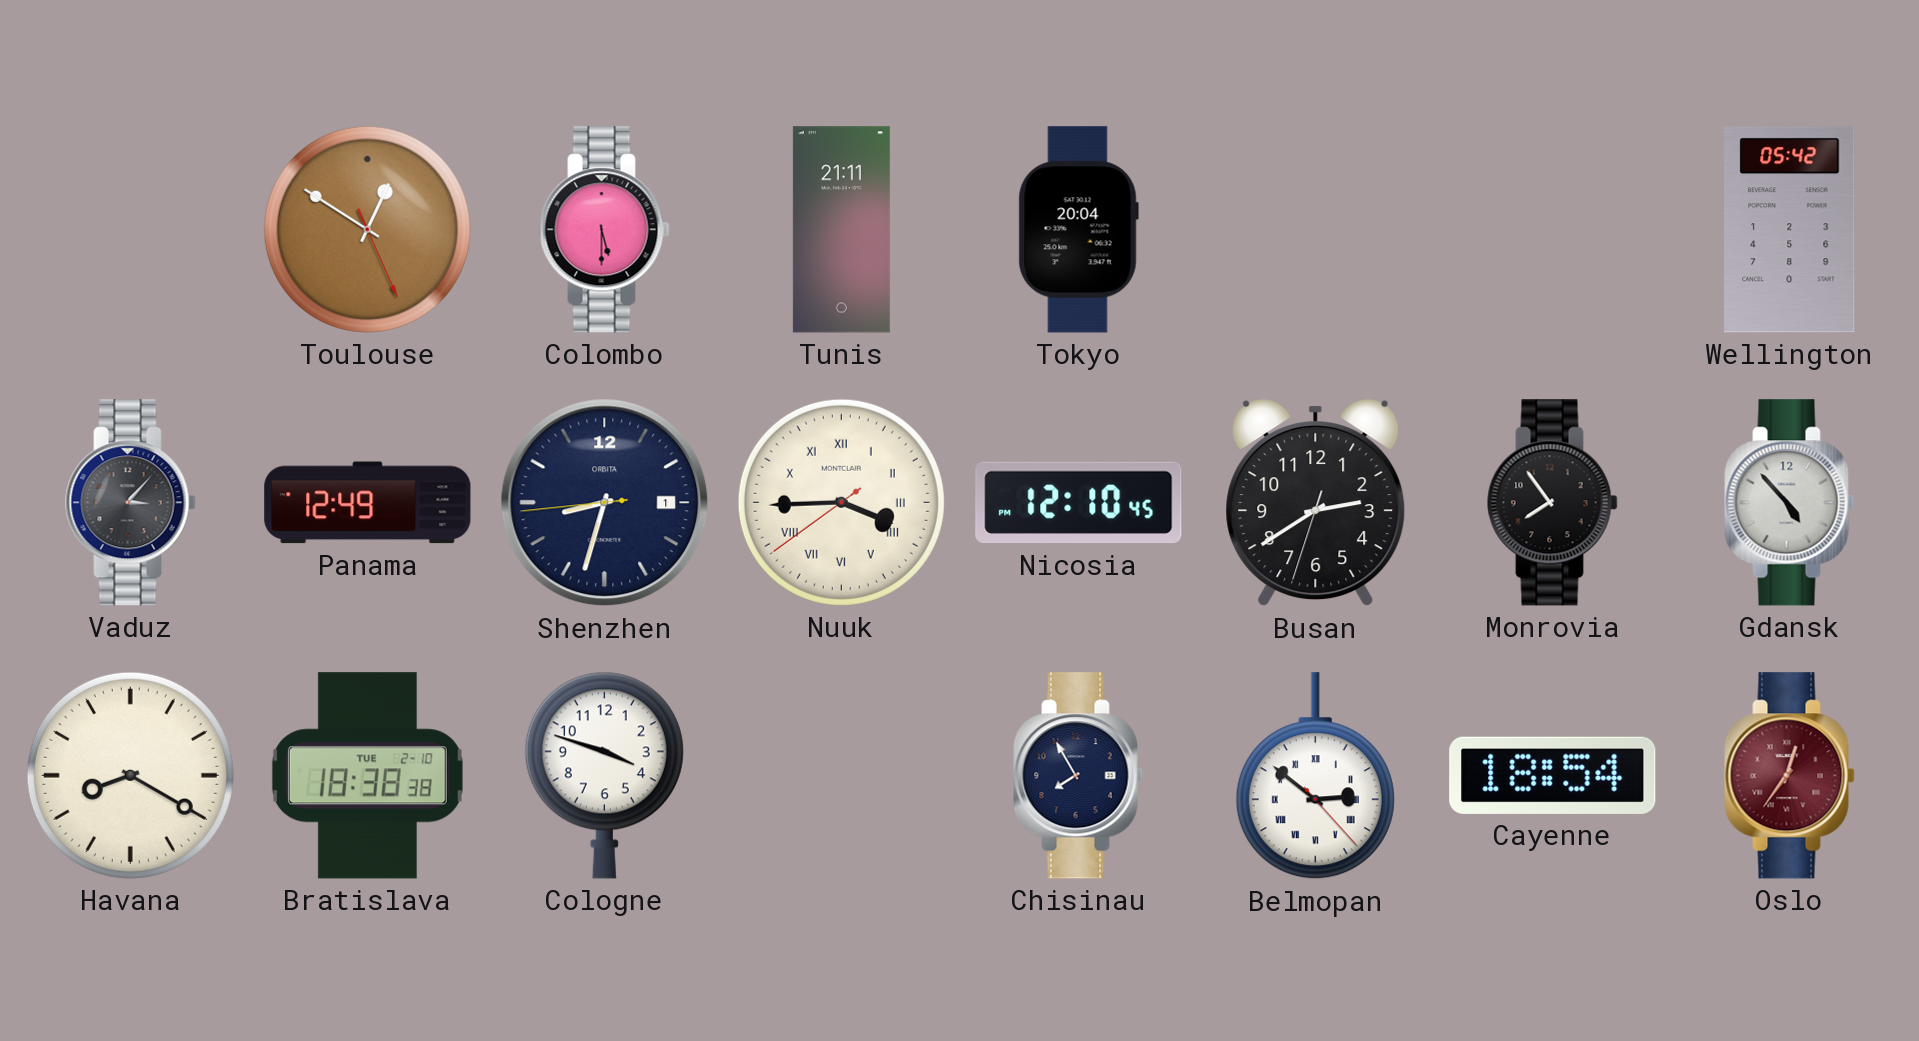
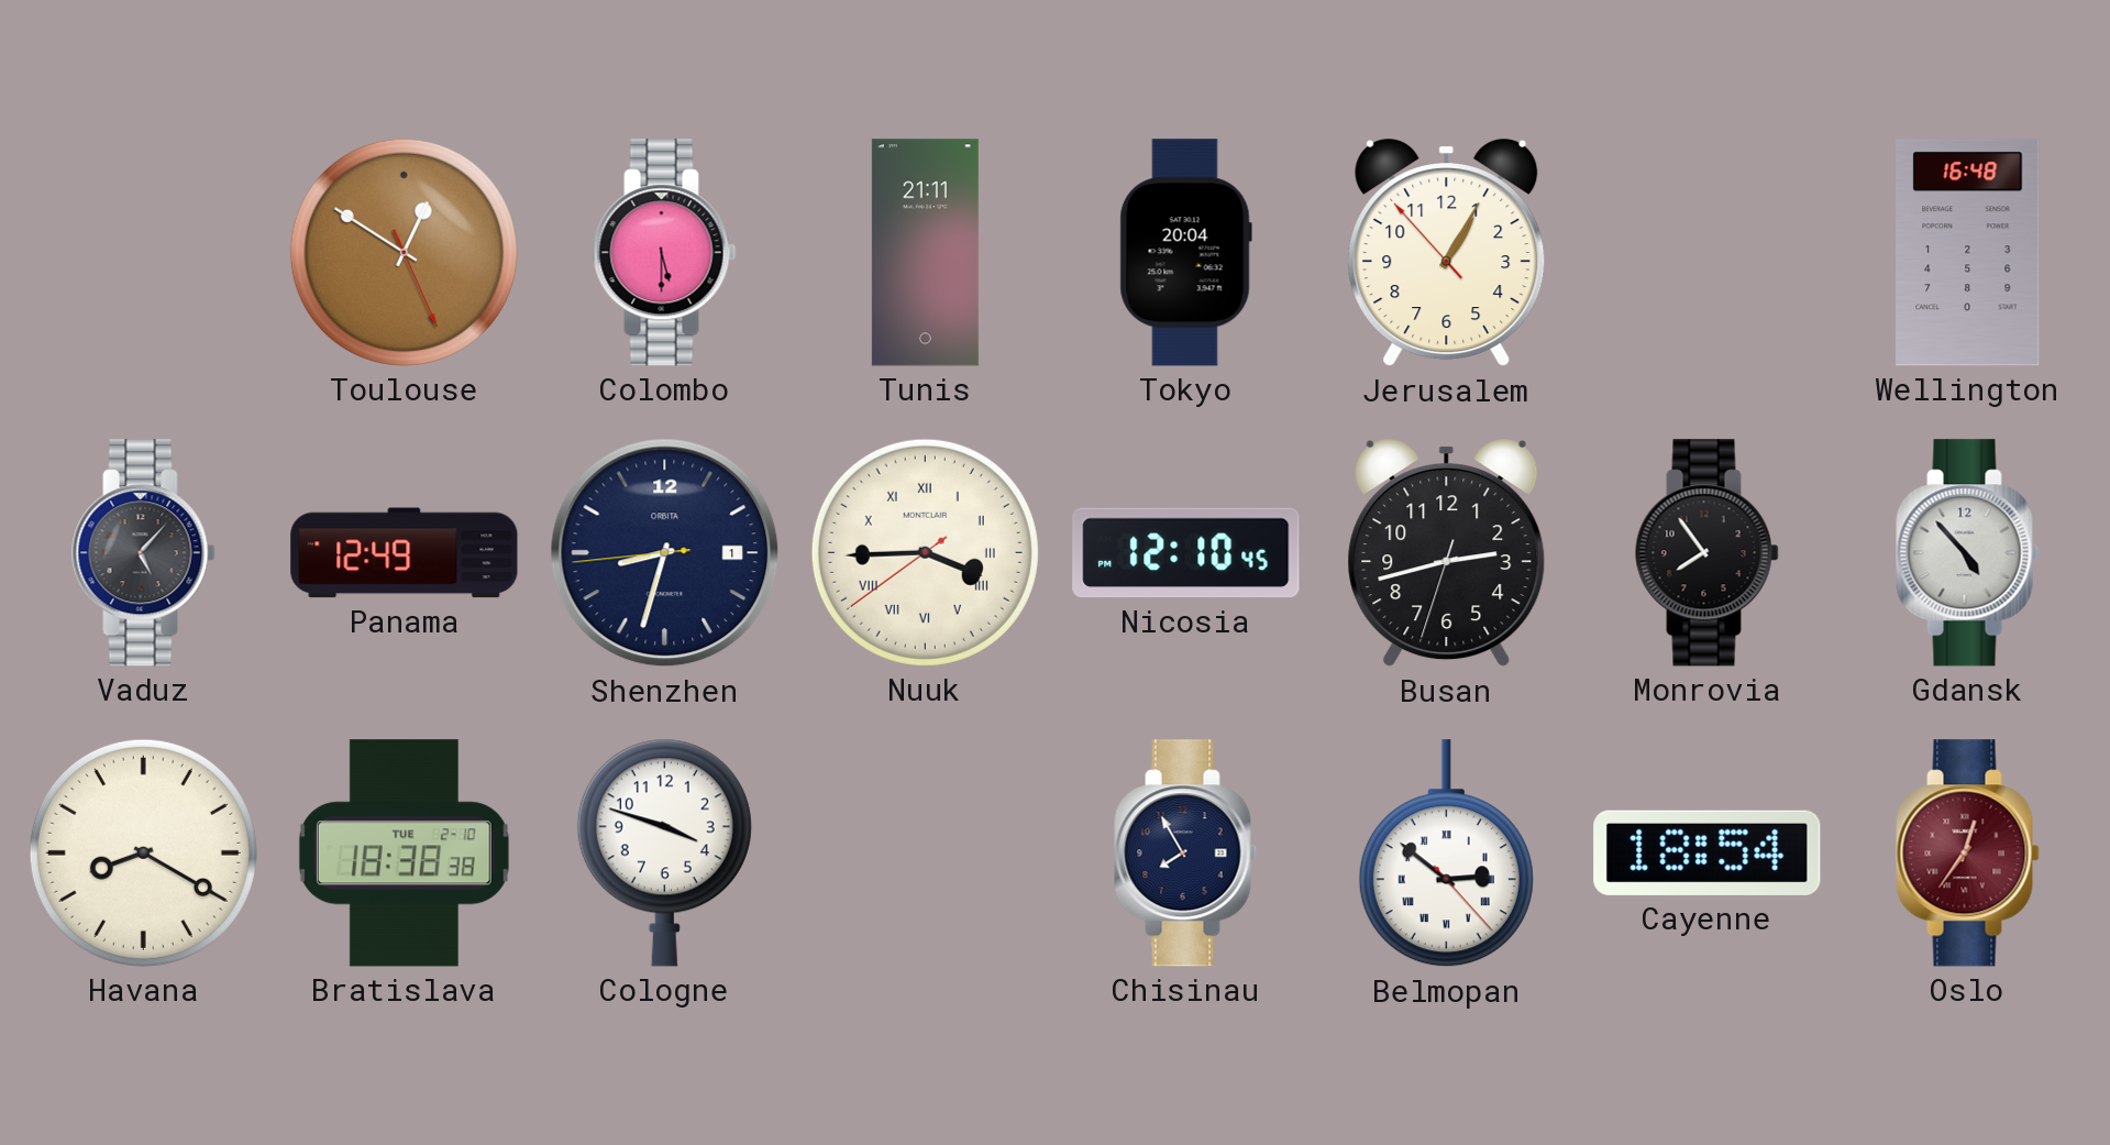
Jerusalem: none -> 1:04 (1447, 253)
Wellington: 05:42 -> 16:48 (1968, 253)
Vaduz: 3:07 -> 5:07 (144, 553)
Busan: 2:39 -> 2:42 (1447, 553)
